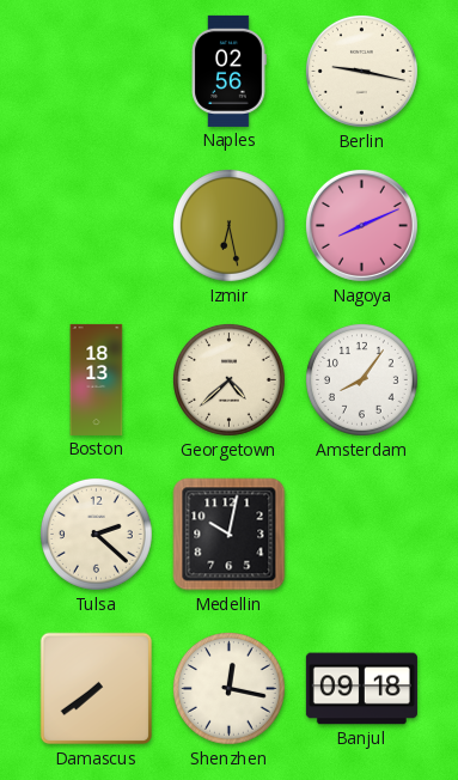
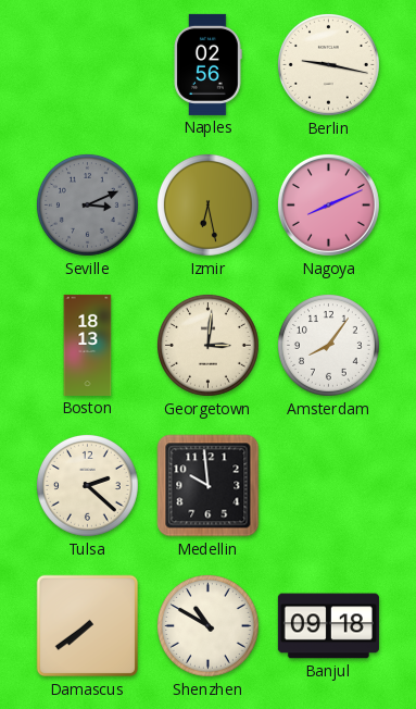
Seville: none -> 3:11 (87, 204)
Georgetown: 4:38 -> 3:01 (207, 345)
Medellin: 10:02 -> 9:59 (209, 486)
Shenzhen: 12:17 -> 10:50 (207, 625)
